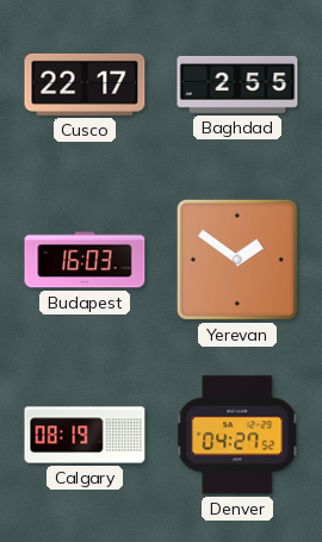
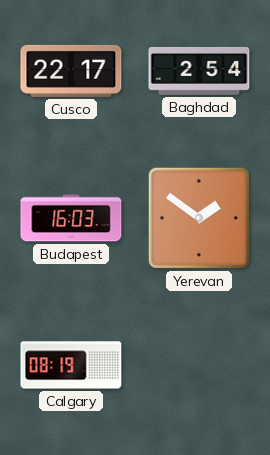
Baghdad: 2:55 -> 2:54 (199, 71)
Denver: 04:27 -> none (237, 435)
